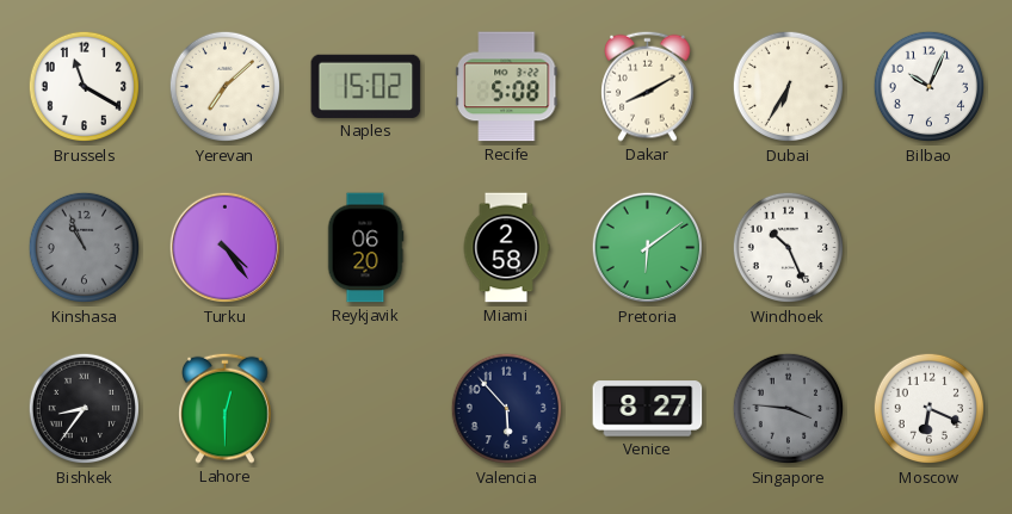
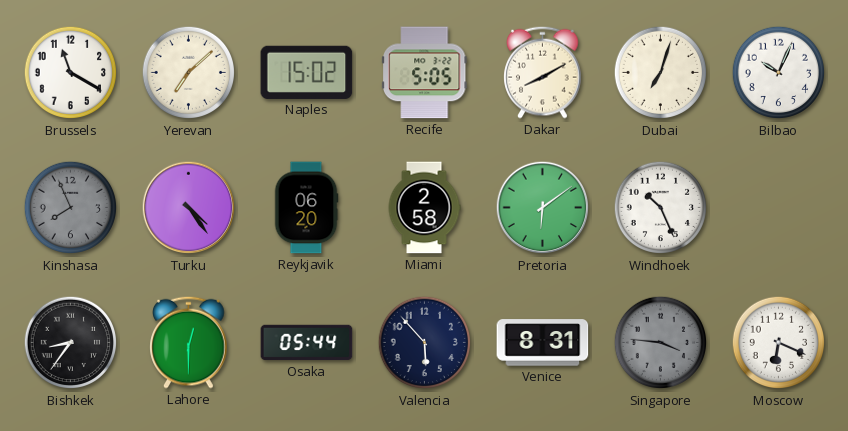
Recife: 5:08 -> 5:05 (424, 73)
Dubai: 6:35 -> 7:03 (661, 73)
Kinshasa: 10:56 -> 7:56 (71, 208)
Osaka: none -> 05:44 (307, 343)
Venice: 8:27 -> 8:31 (543, 343)
